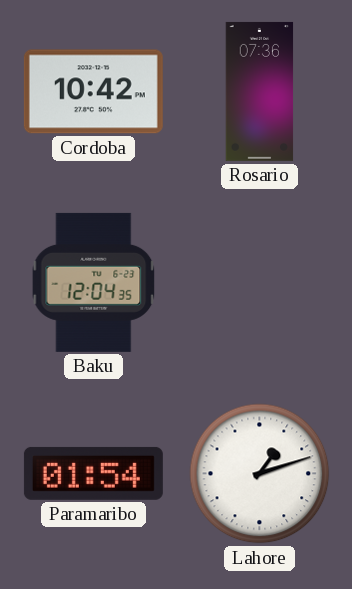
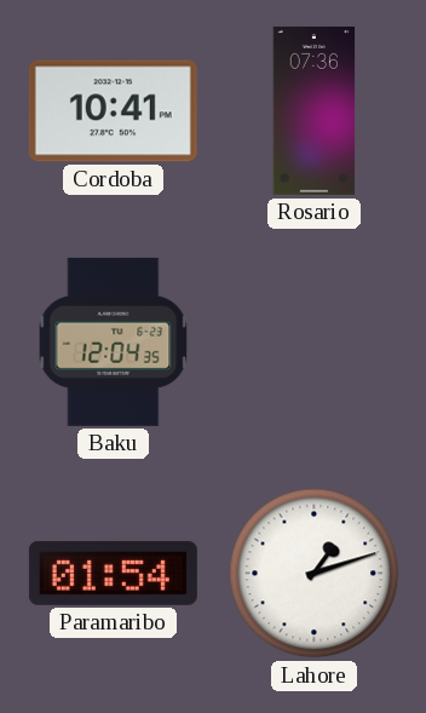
Cordoba: 10:42 -> 10:41 (113, 111)
